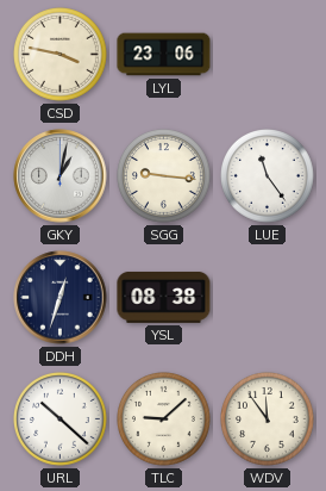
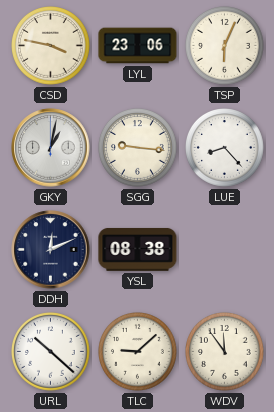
TSP: none -> 6:04 (225, 46)
LUE: 11:24 -> 8:23 (225, 148)
DDH: 12:33 -> 12:11 (51, 250)
